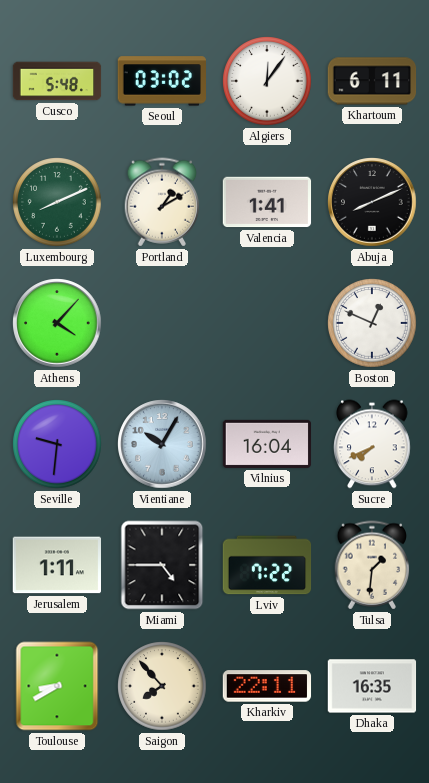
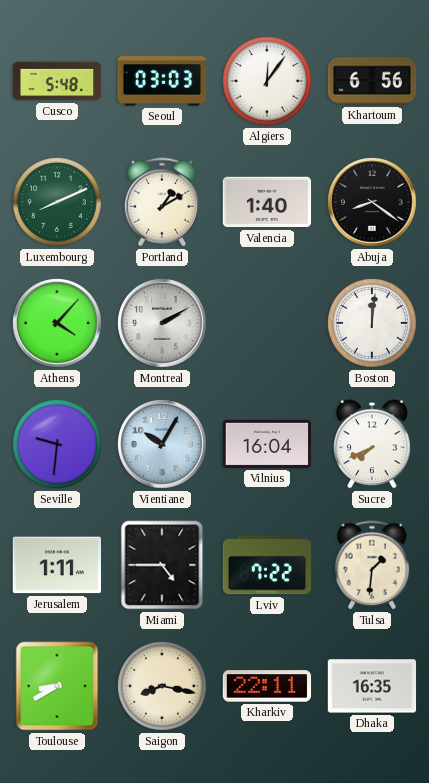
Seoul: 03:02 -> 03:03 (161, 81)
Khartoum: 6:11 -> 6:56 (372, 81)
Valencia: 1:41 -> 1:40 (267, 202)
Abuja: 8:11 -> 8:21 (372, 202)
Montreal: none -> 2:10 (162, 323)
Boston: 12:49 -> 12:01 (372, 323)
Saigon: 7:53 -> 8:17 (162, 686)
